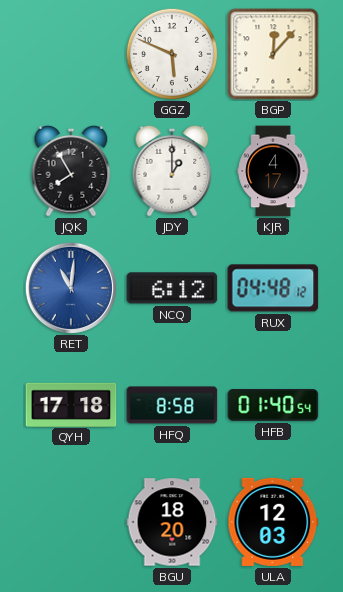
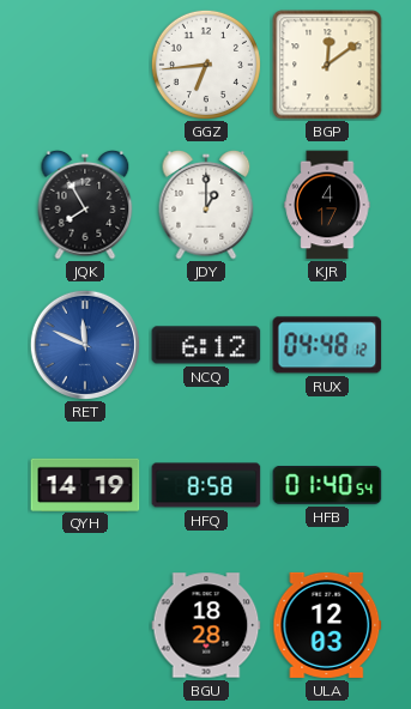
GGZ: 5:49 -> 6:44 (206, 65)
BGP: 12:07 -> 12:09 (327, 65)
RET: 11:01 -> 11:49 (84, 344)
QYH: 17:18 -> 14:19 (85, 484)
BGU: 18:20 -> 18:28 (206, 625)
